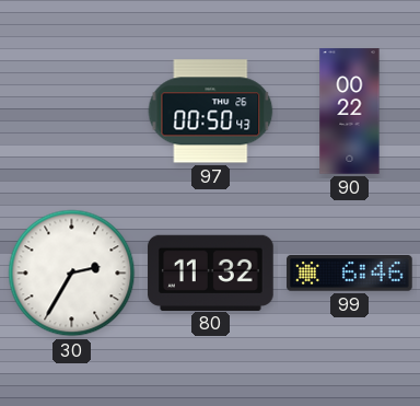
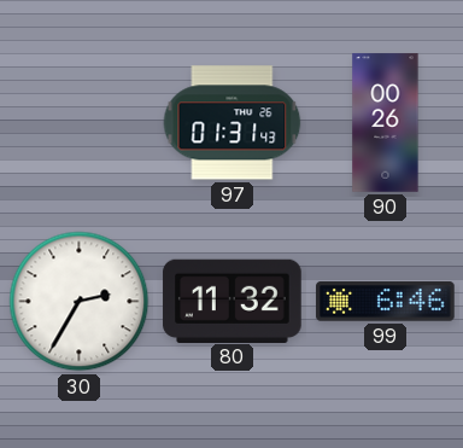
97: 00:50 -> 01:31 (233, 123)
90: 00:22 -> 00:26 (386, 123)
